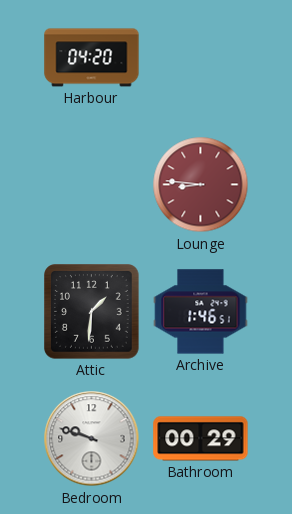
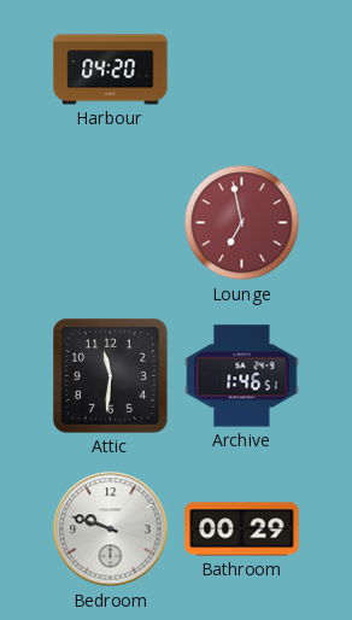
Lounge: 8:46 -> 6:58 (242, 223)
Attic: 1:31 -> 11:31 (111, 376)
